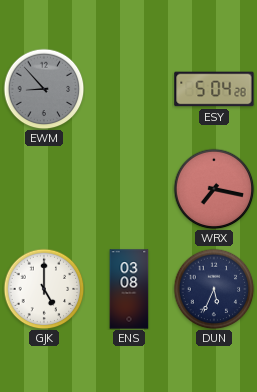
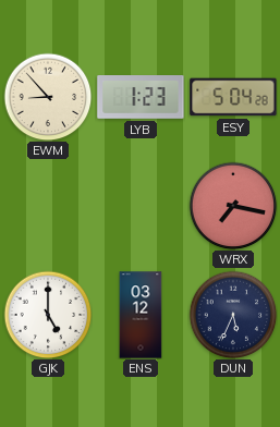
EWM dial: grey -> cream (48, 97)
LYB: none -> 1:23 (141, 97)
ENS: 03:08 -> 03:12 (141, 315)
